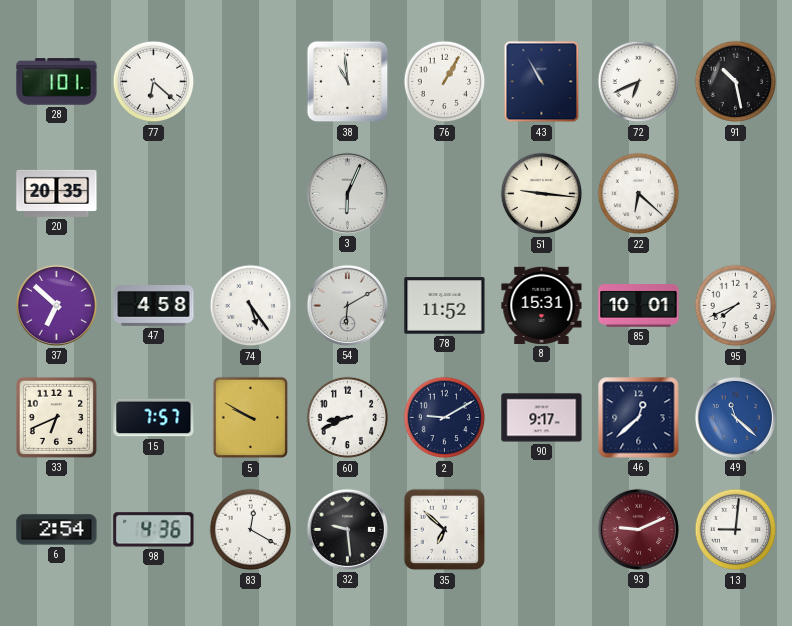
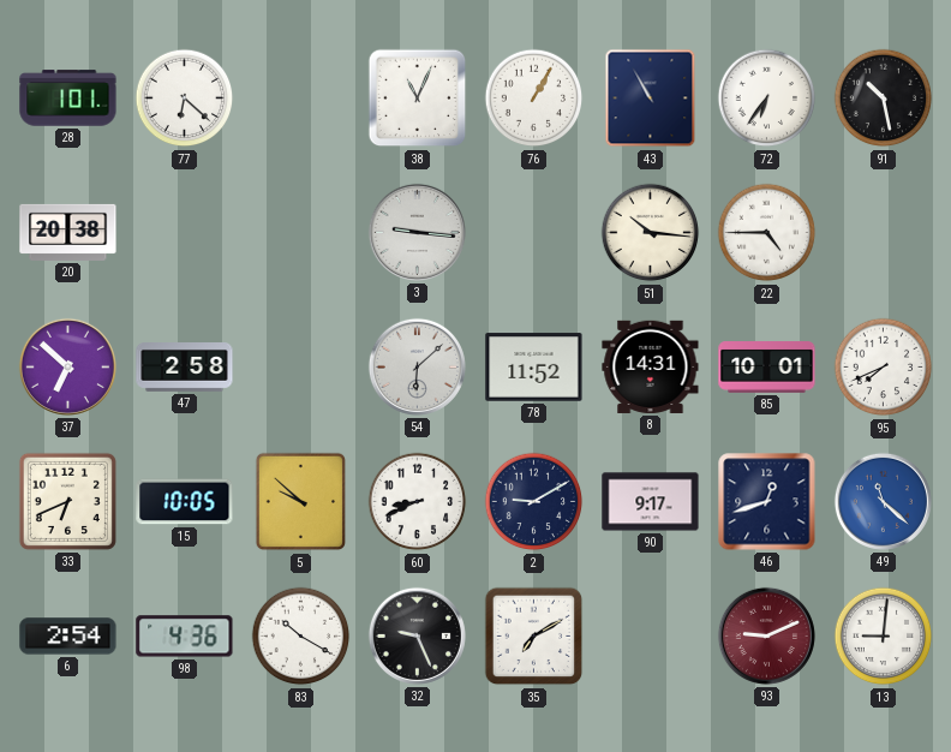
38: 10:59 -> 11:04 (418, 99)
72: 6:41 -> 6:36 (767, 99)
20: 20:35 -> 20:38 (68, 232)
3: 6:04 -> 9:16 (417, 232)
51: 9:16 -> 10:16 (651, 233)
22: 6:22 -> 4:45 (767, 233)
47: 4:58 -> 2:58 (185, 368)
74: 5:24 -> none (251, 306)
54: 6:10 -> 6:08 (417, 366)
8: 15:31 -> 14:31 (651, 366)
15: 7:57 -> 10:05 (185, 502)
5: 9:50 -> 9:52 (300, 502)
46: 12:38 -> 12:42 (767, 502)
83: 12:20 -> 10:20 (301, 637)
32: 9:29 -> 9:26 (417, 635)
35: 6:52 -> 7:10 (534, 637)
